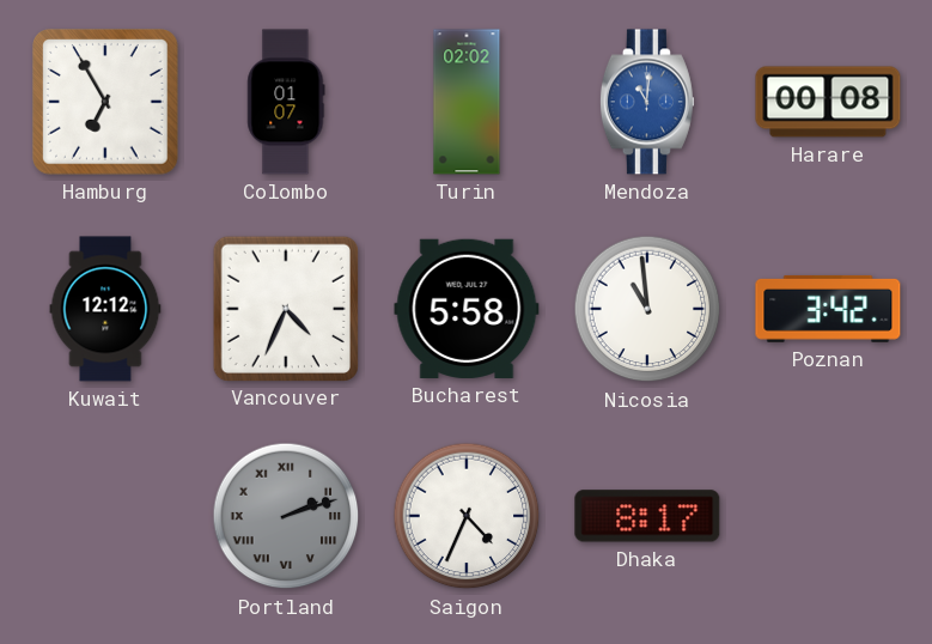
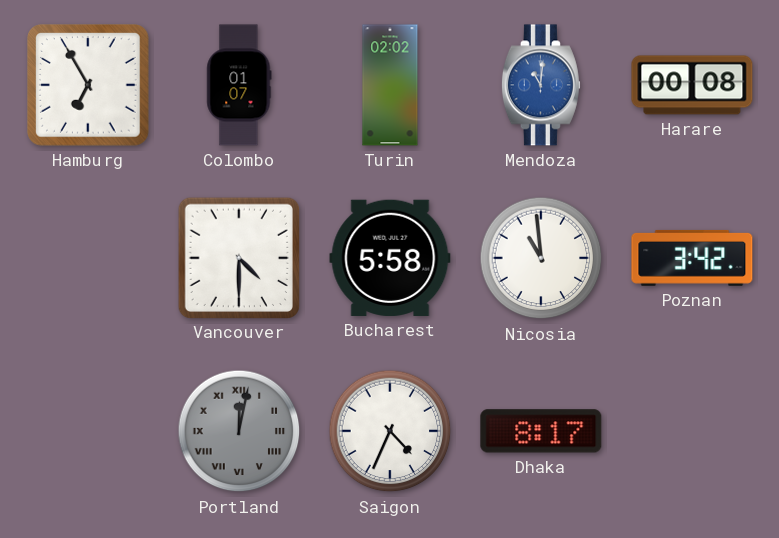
Kuwait: 12:12 -> none (105, 309)
Vancouver: 4:34 -> 4:30 (238, 257)
Portland: 2:12 -> 12:02 (239, 431)
